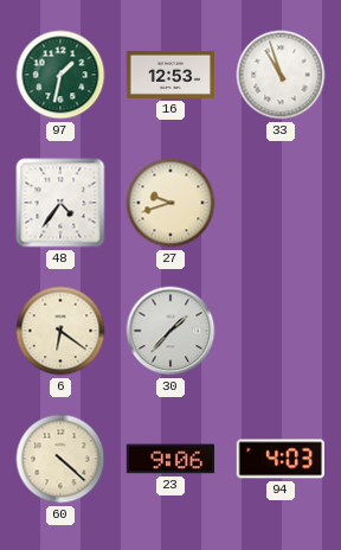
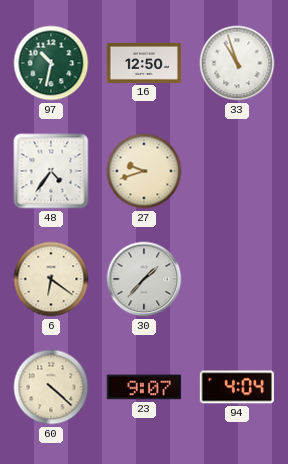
97: 1:32 -> 10:32 (51, 63)
16: 12:53 -> 12:50 (144, 63)
23: 9:06 -> 9:07 (144, 387)
94: 4:03 -> 4:04 (236, 387)
